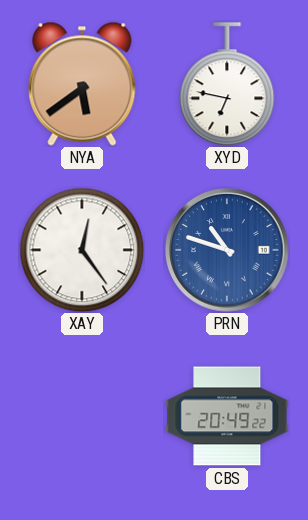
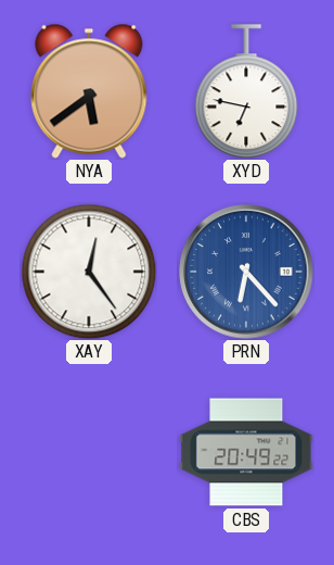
PRN: 10:48 -> 6:23 (246, 272)
